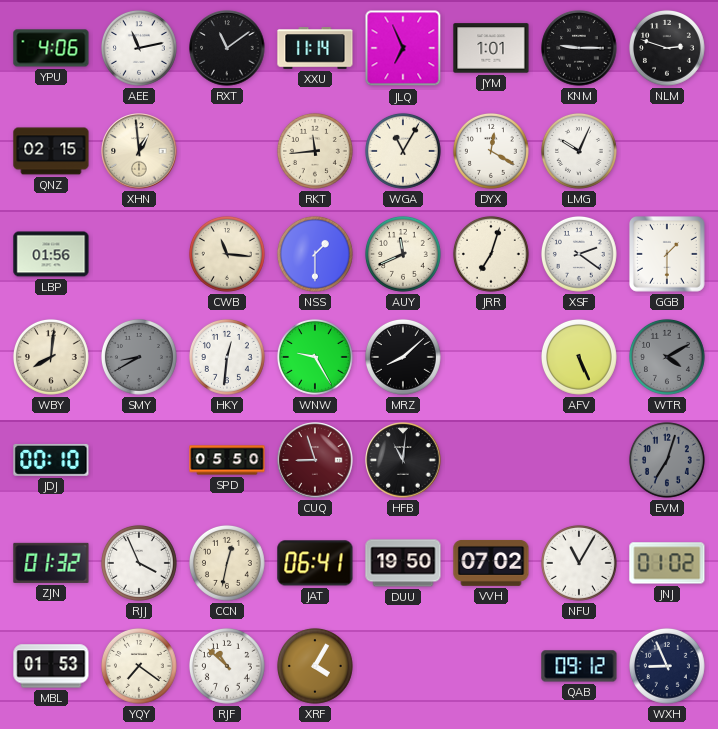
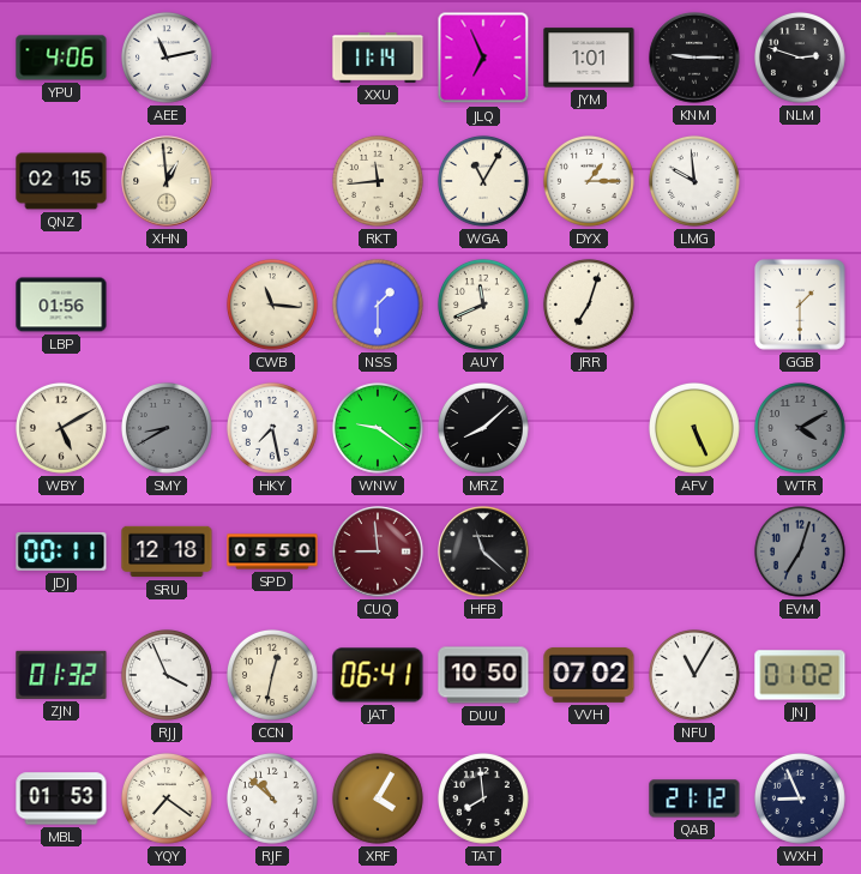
RXT: 11:09 -> none (227, 48)
DYX: 12:20 -> 1:15 (589, 181)
LMG: 10:04 -> 9:59 (694, 181)
XSF: 2:21 -> none (579, 254)
WBY: 8:01 -> 5:10 (61, 428)
HKY: 12:31 -> 7:28 (272, 428)
WNW: 9:25 -> 9:21 (378, 428)
JDJ: 00:10 -> 00:11 (61, 551)
SRU: none -> 12:18 (167, 551)
CUQ: 8:57 -> 8:59 (378, 551)
HFB: 11:01 -> 11:22 (483, 551)
DUU: 19:50 -> 10:50 (483, 675)
TAT: none -> 7:59 (483, 798)
QAB: 09:12 -> 21:12 (694, 798)
